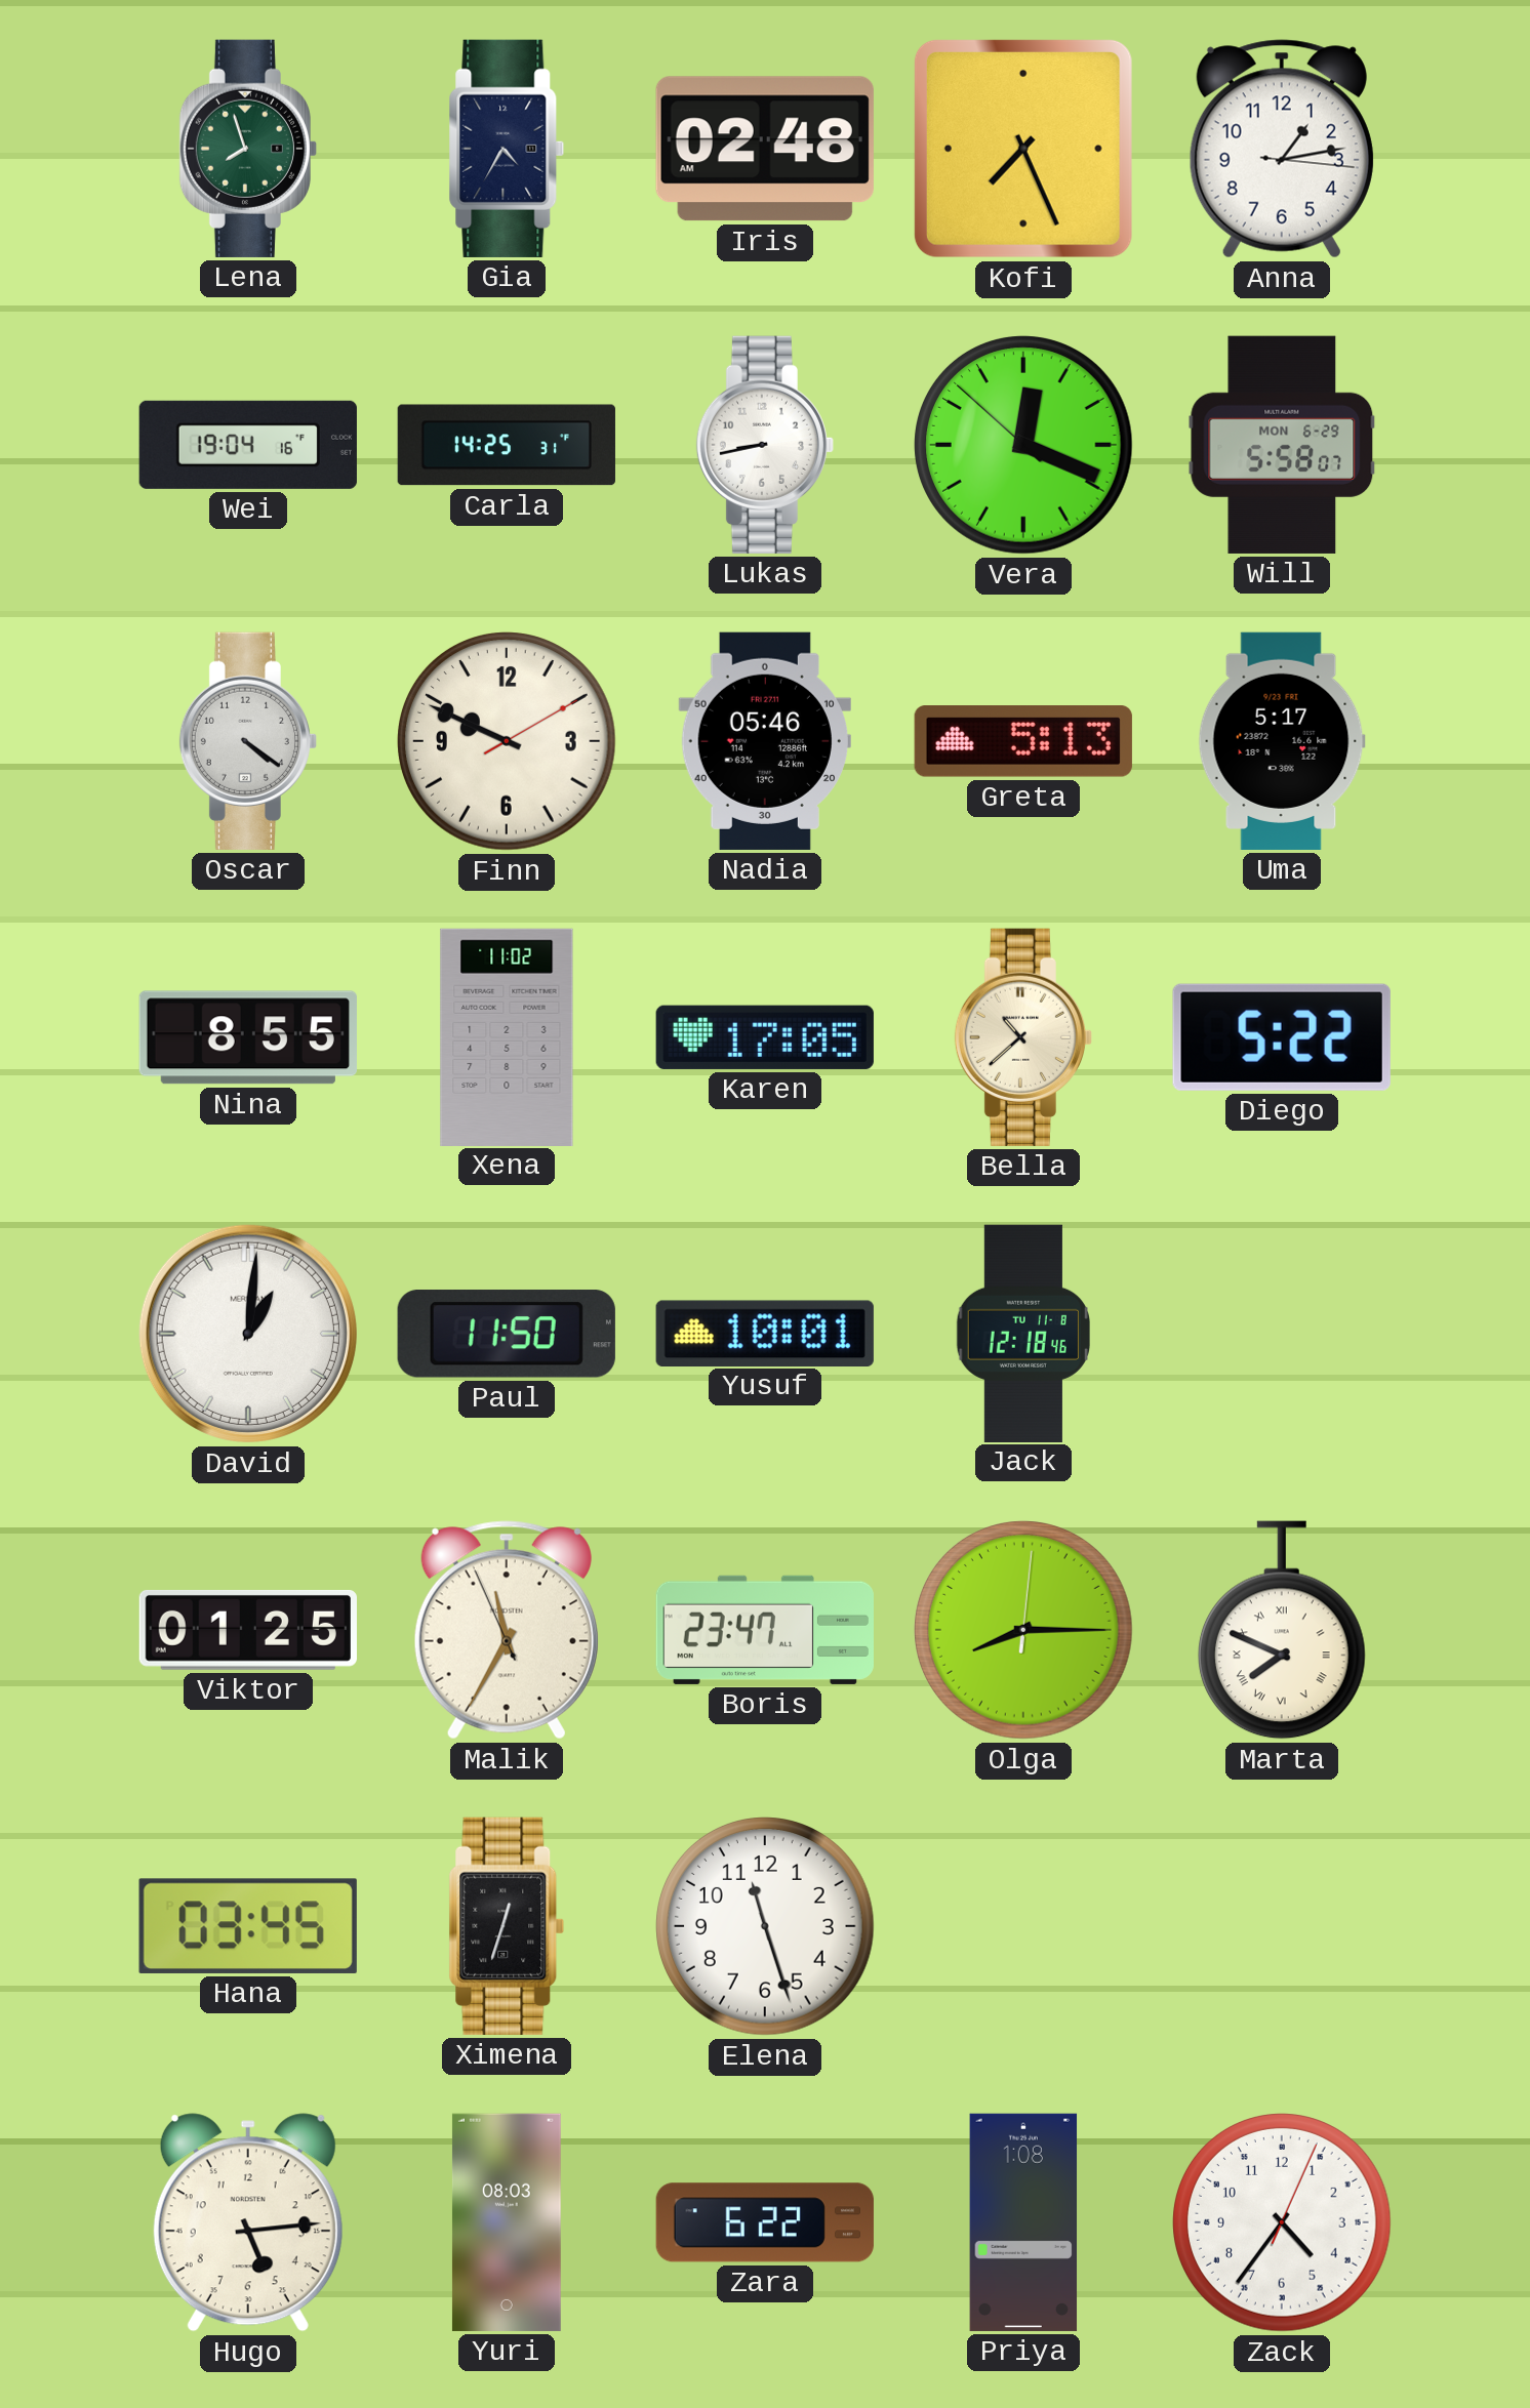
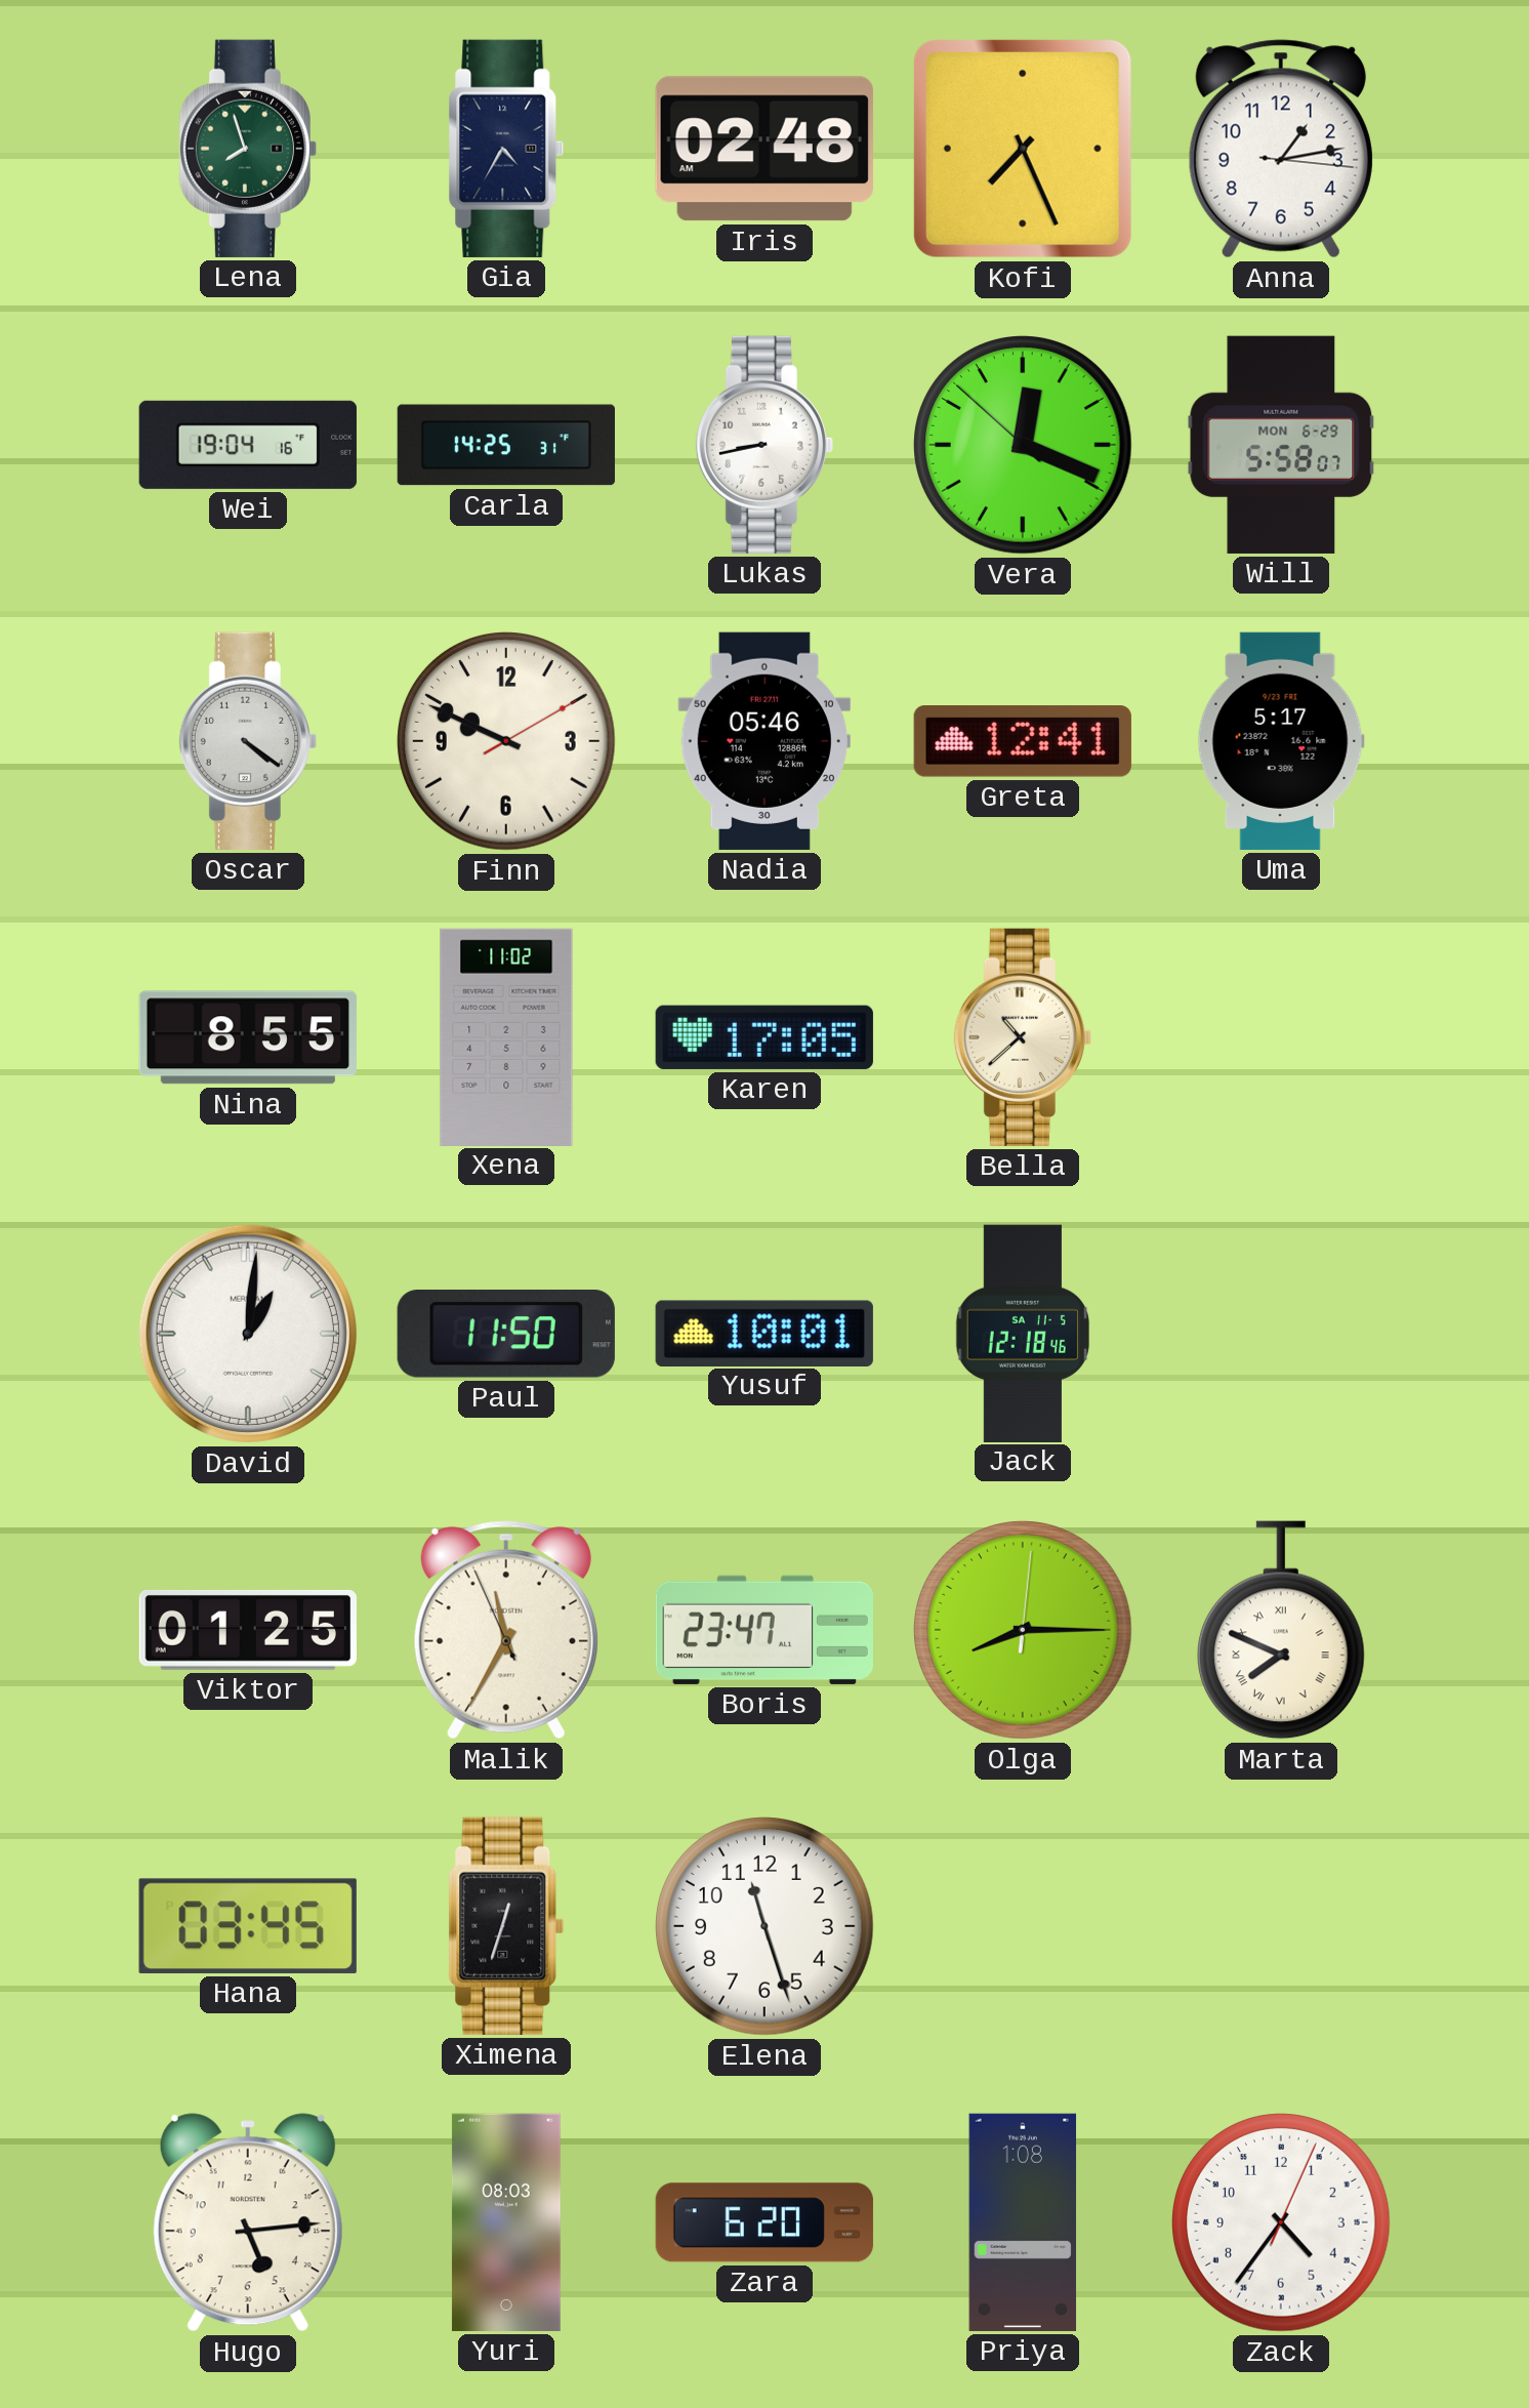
Greta: 5:13 -> 12:41 (1023, 742)
Diego: 5:22 -> none (1282, 1037)
Jack date: TU 11-8 -> SA 11-5 (1023, 1333)
Zara: 6:22 -> 6:20 (764, 2222)
